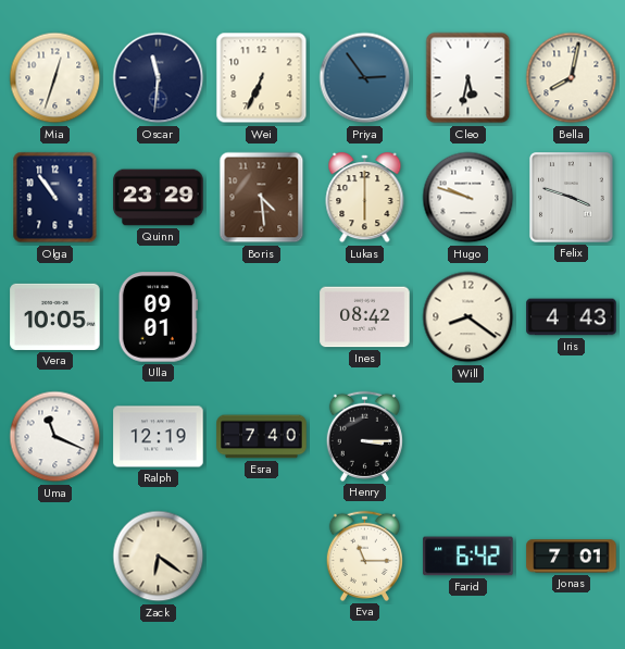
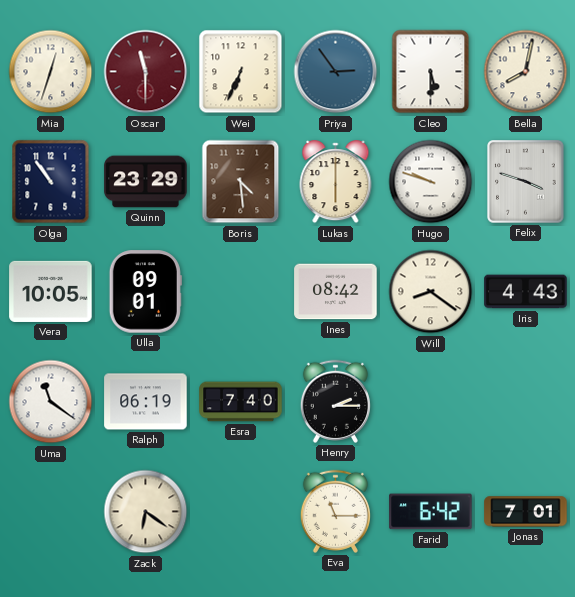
Oscar: 11:31 -> 11:30 (146, 72)
Oscar dial: navy -> burgundy (146, 72)
Cleo: 5:32 -> 5:30 (431, 72)
Uma: 11:19 -> 11:21 (51, 402)
Ralph: 12:19 -> 06:19 (146, 402)
Henry: 3:15 -> 2:15 (335, 401)
